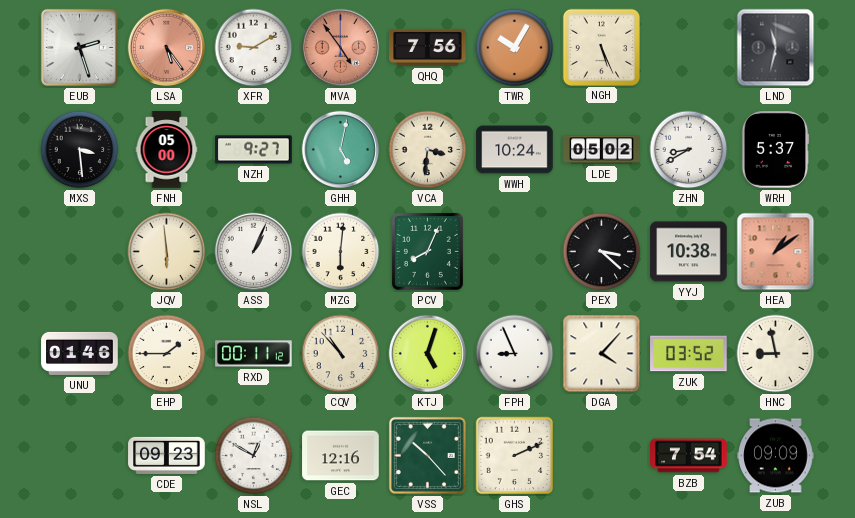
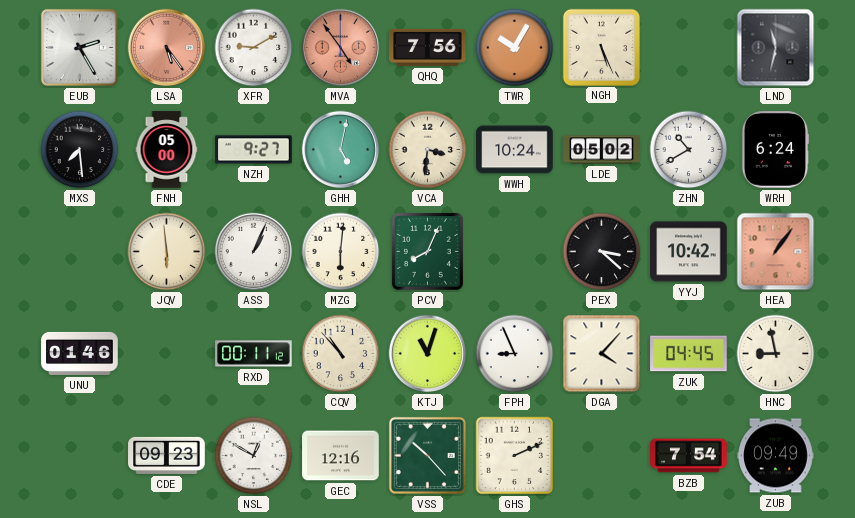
EUB: 2:27 -> 2:25 (79, 47)
MXS: 3:29 -> 7:29 (80, 150)
ZHN: 8:40 -> 10:40 (689, 150)
WRH: 5:37 -> 6:24 (775, 150)
YYJ: 10:38 -> 10:42 (689, 252)
HEA: 1:09 -> 1:06 (776, 252)
EHP: 1:45 -> none (167, 354)
KTJ: 5:03 -> 11:03 (428, 354)
ZUK: 03:52 -> 04:45 (689, 354)
ZUB: 09:09 -> 09:49 (776, 456)
